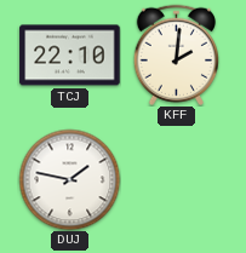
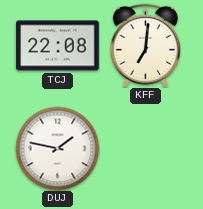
TCJ: 22:10 -> 22:08 (58, 46)
KFF: 2:01 -> 7:01 (145, 45)
